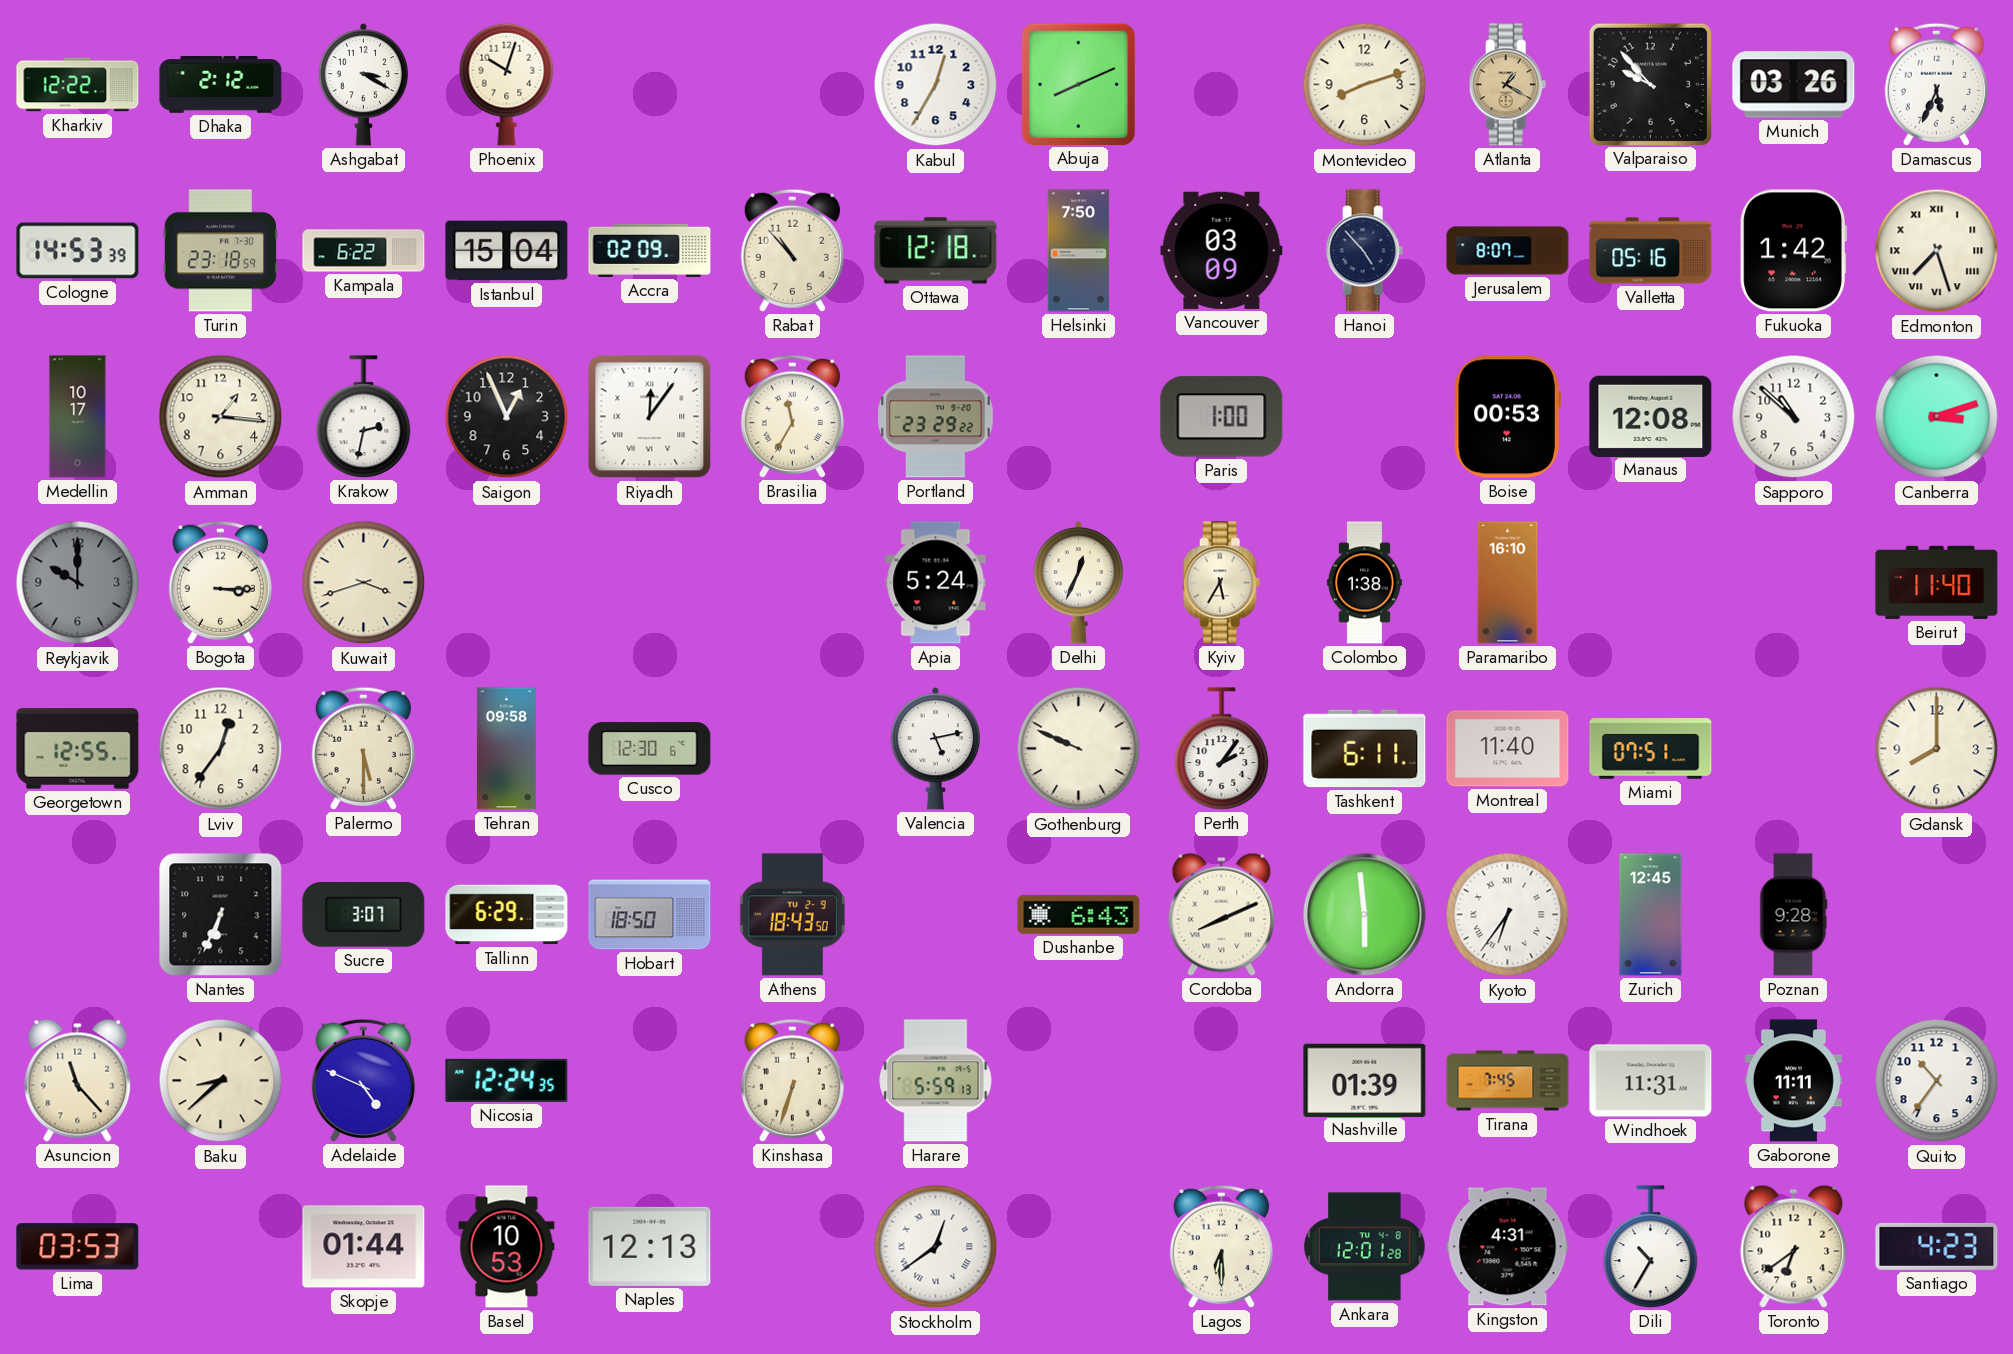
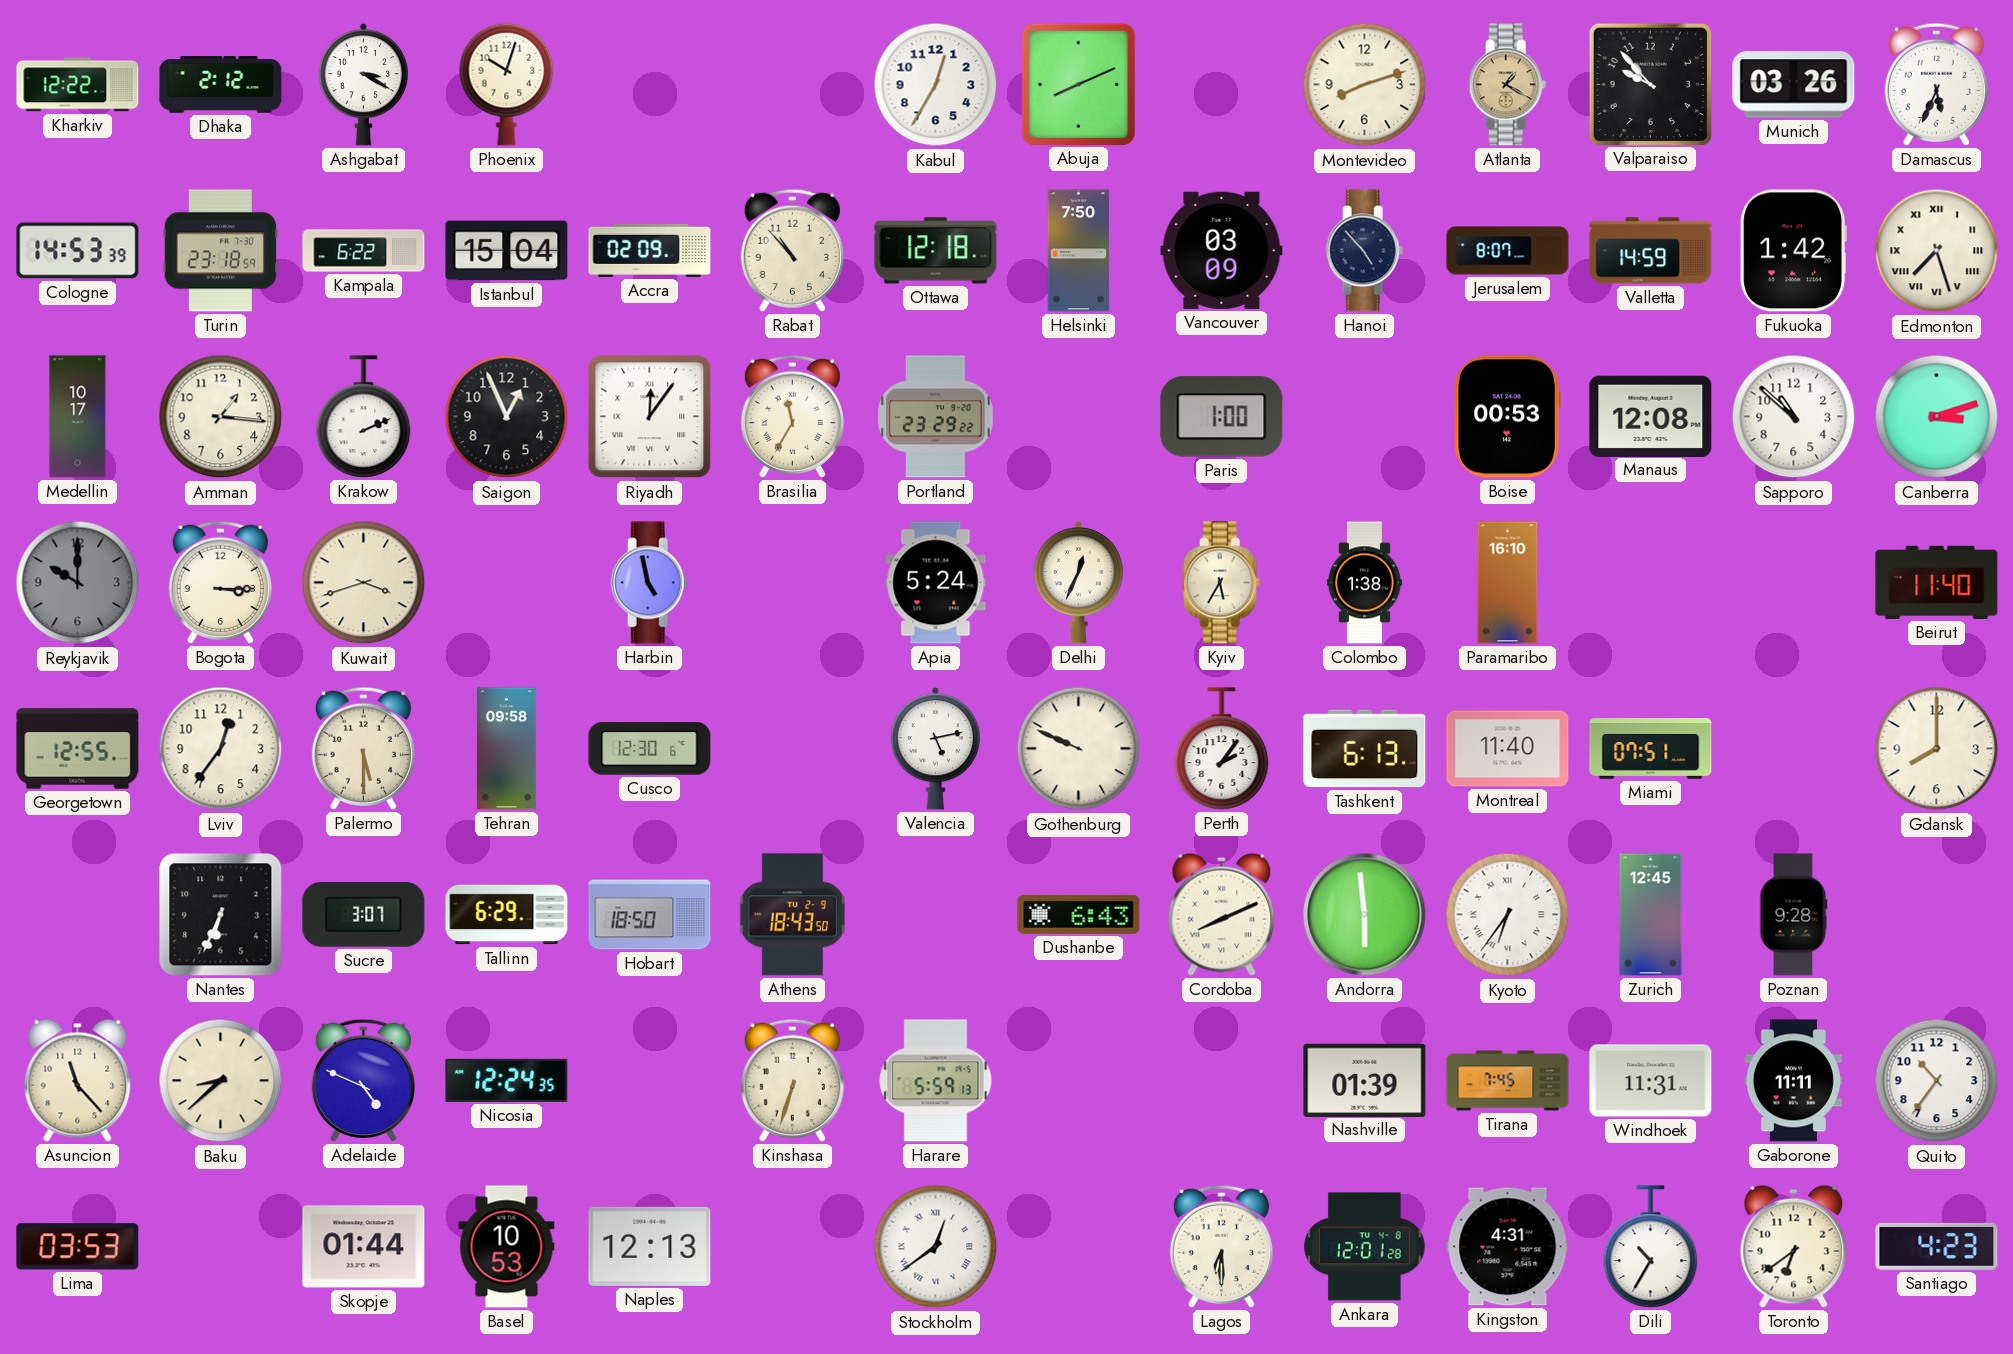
Valletta: 05:16 -> 14:59 (1651, 251)
Krakow: 2:32 -> 2:11 (364, 417)
Harbin: none -> 4:58 (650, 583)
Tashkent: 6:11 -> 6:13 (1365, 749)
